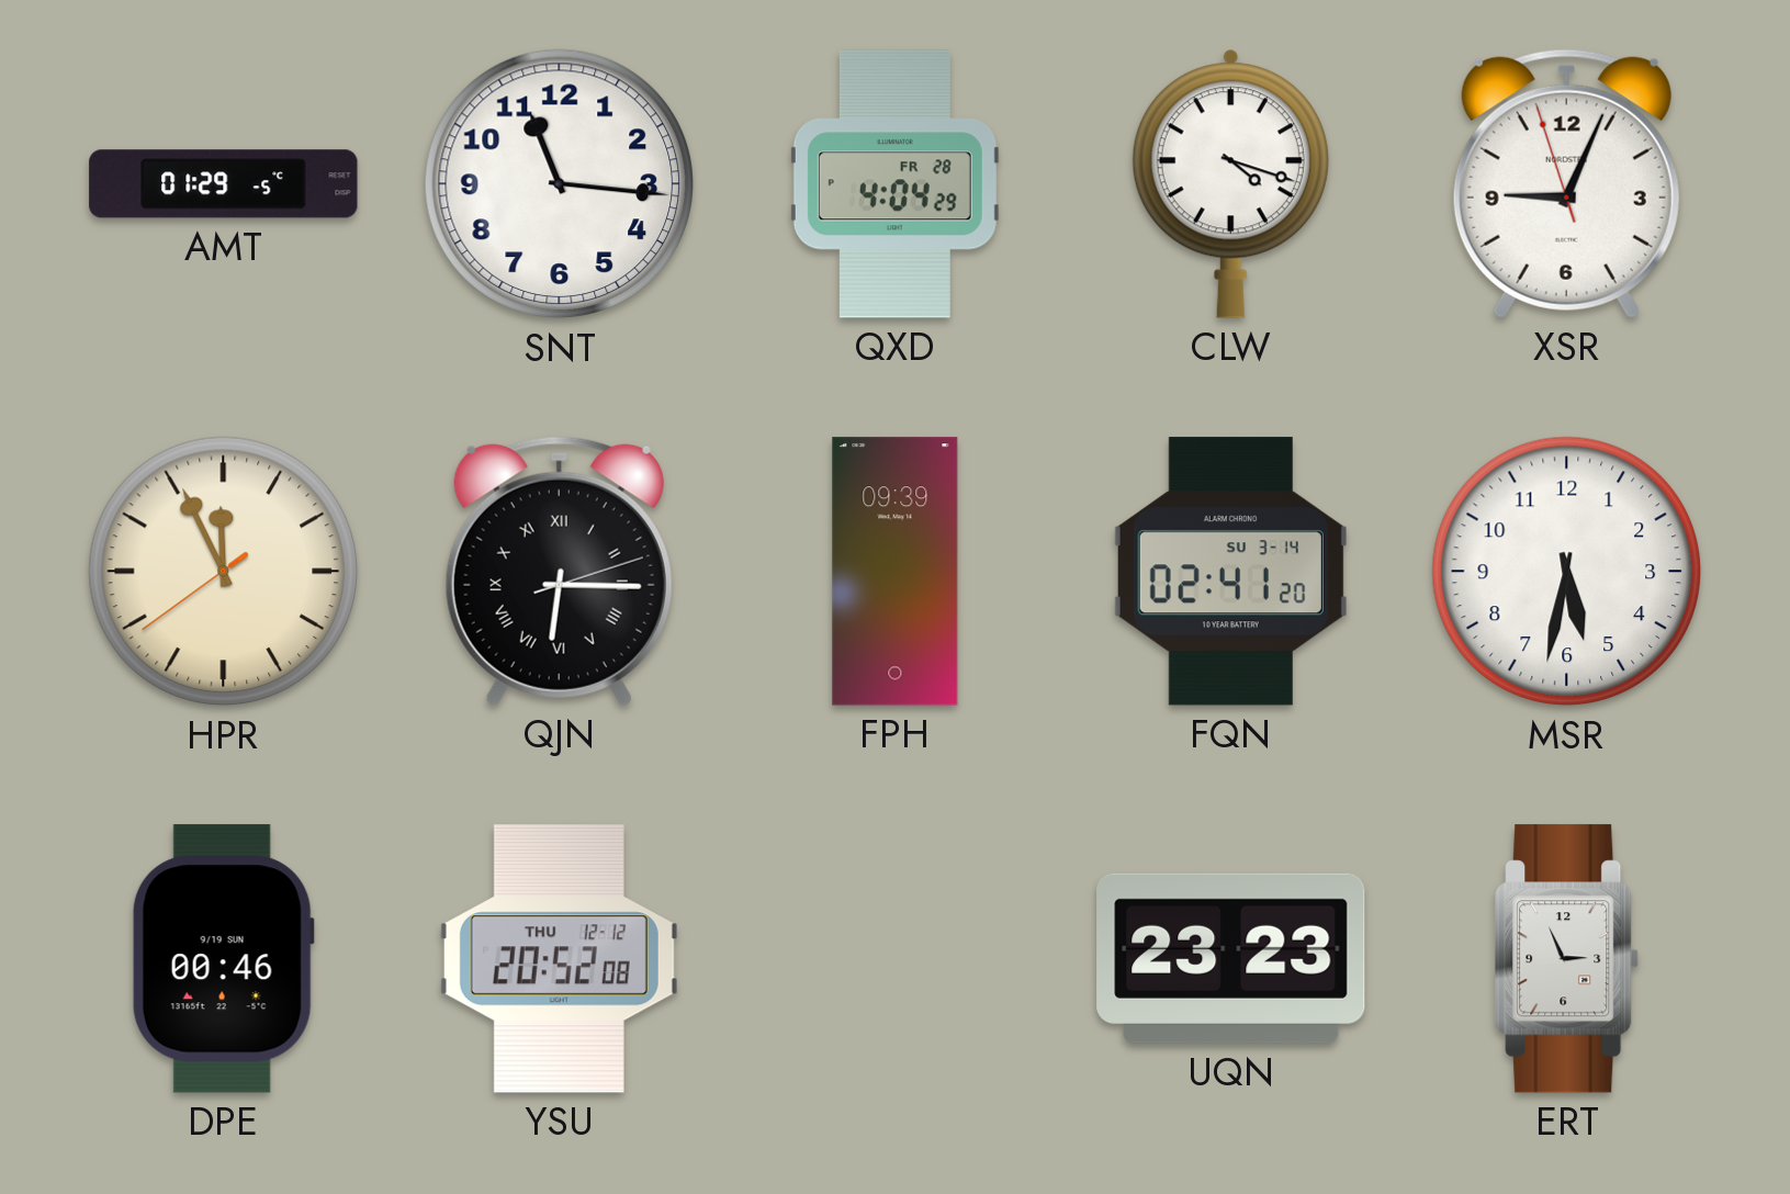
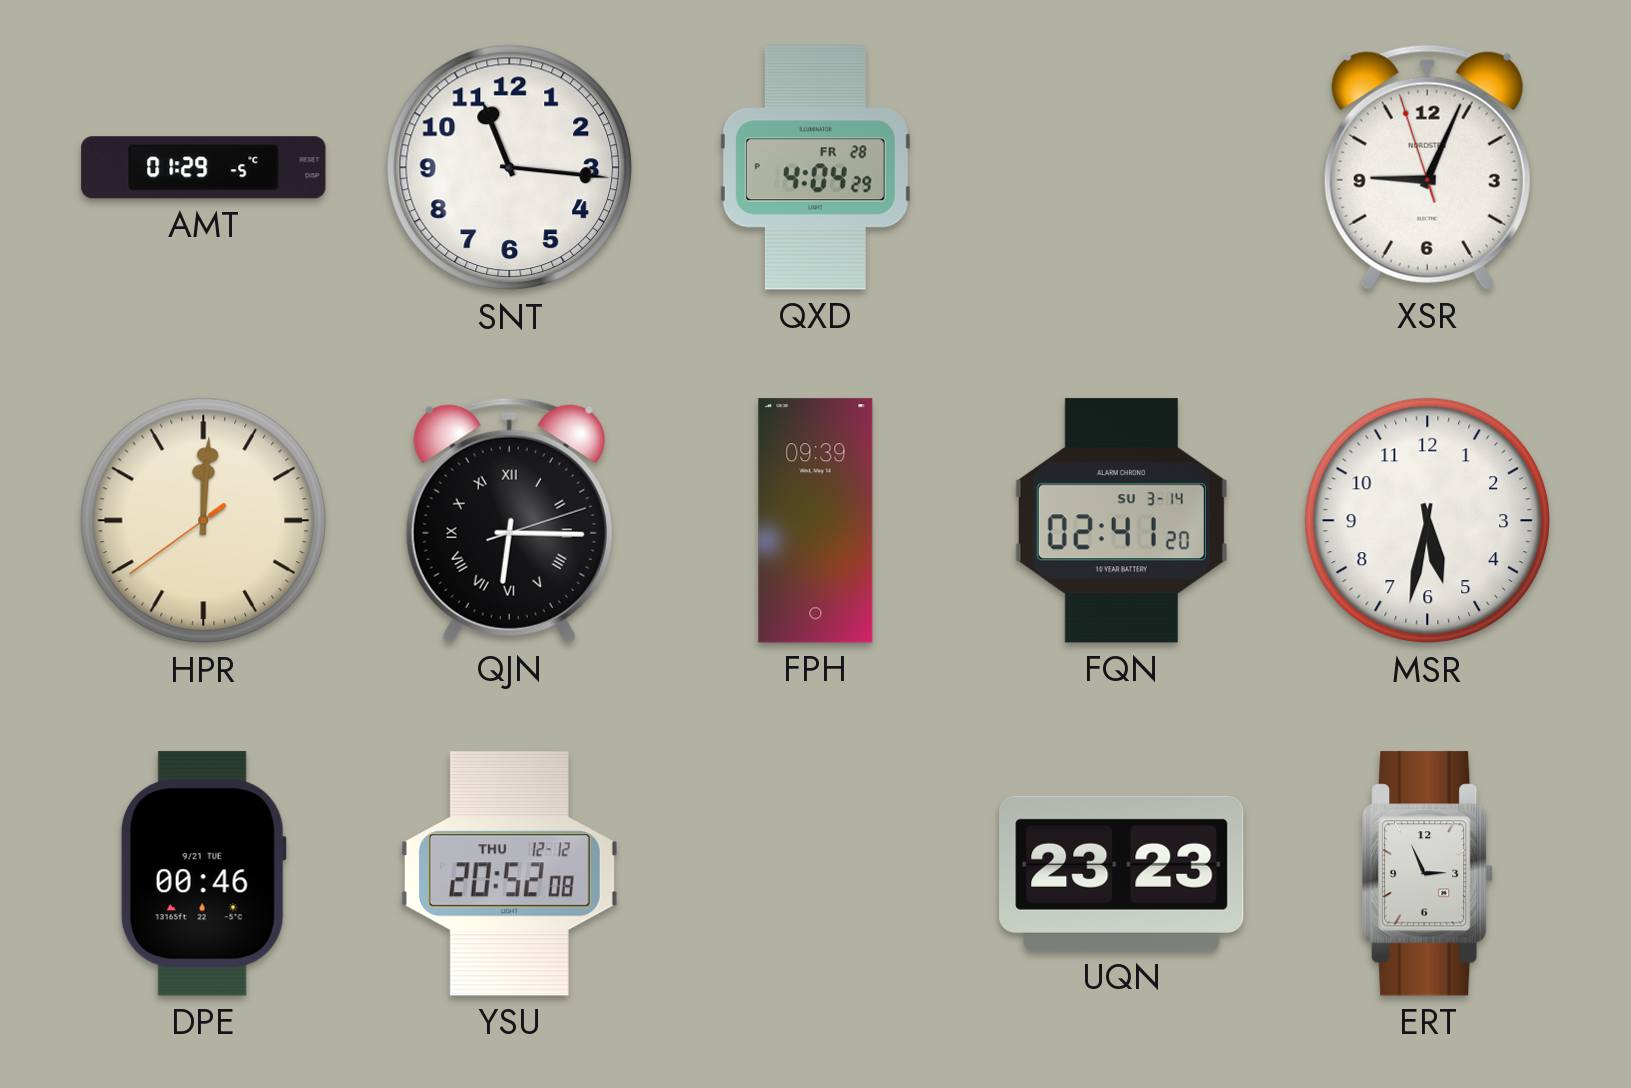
CLW: 4:18 -> none (1230, 183)
HPR: 11:55 -> 12:00 (204, 521)
DPE date: 9/19 SUN -> 9/21 TUE (203, 874)
